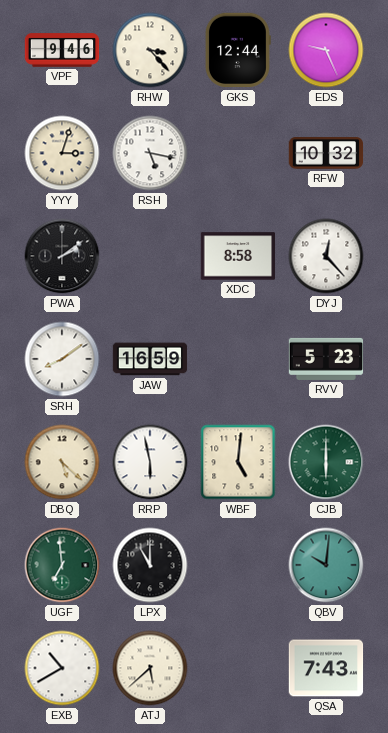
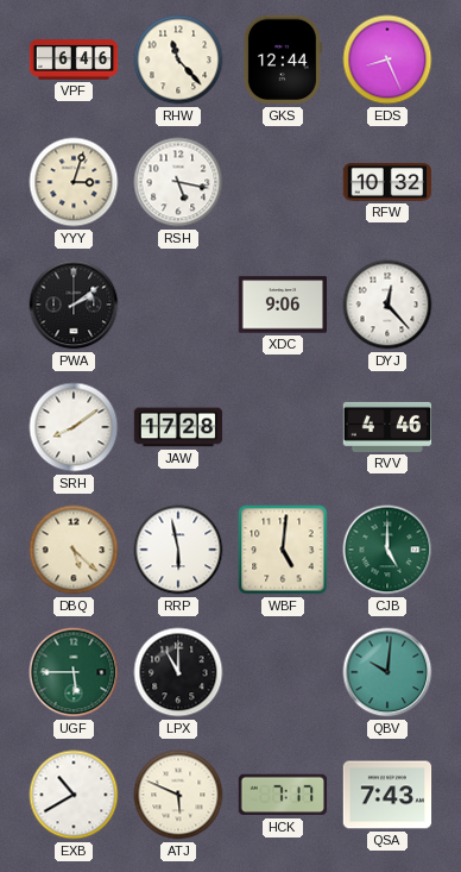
VPF: 9:46 -> 6:46 (74, 59)
RHW: 3:23 -> 11:23 (178, 59)
EDS: 9:26 -> 8:26 (387, 59)
XDC: 8:58 -> 9:06 (283, 305)
JAW: 16:59 -> 17:28 (178, 427)
RVV: 5:23 -> 4:46 (387, 427)
CJB: 6:00 -> 5:00 (387, 550)
UGF: 6:59 -> 5:45 (74, 672)
ATJ: 5:38 -> 5:49 (178, 795)
HCK: none -> 7:17 (283, 795)
